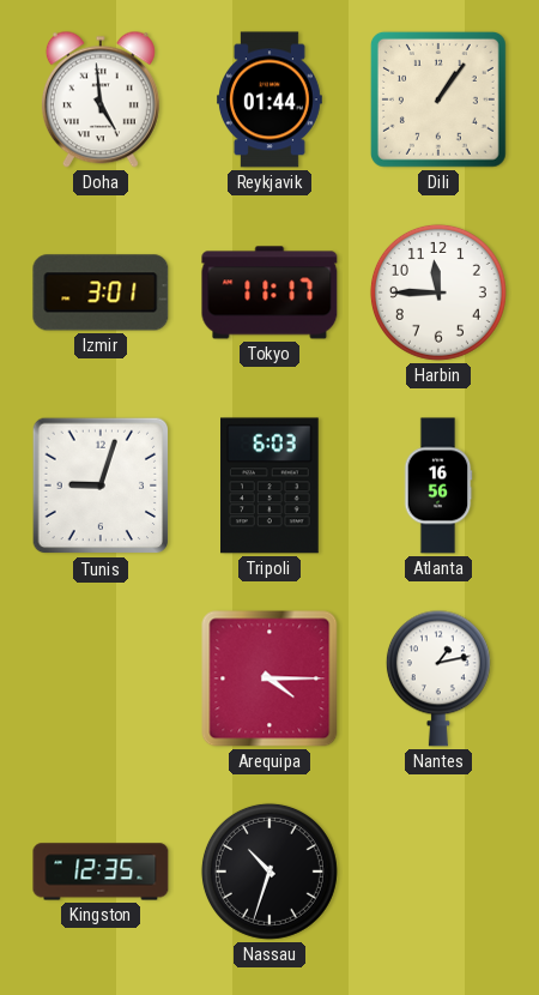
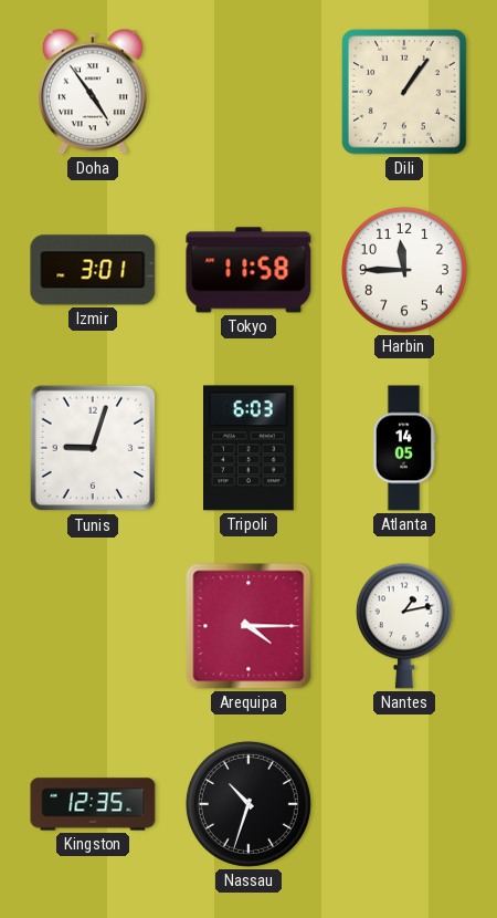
Doha: 4:59 -> 4:54 (93, 92)
Reykjavik: 01:44 -> none (269, 99)
Tokyo: 11:17 -> 11:58 (248, 270)
Atlanta: 16:56 -> 14:05 (404, 448)
